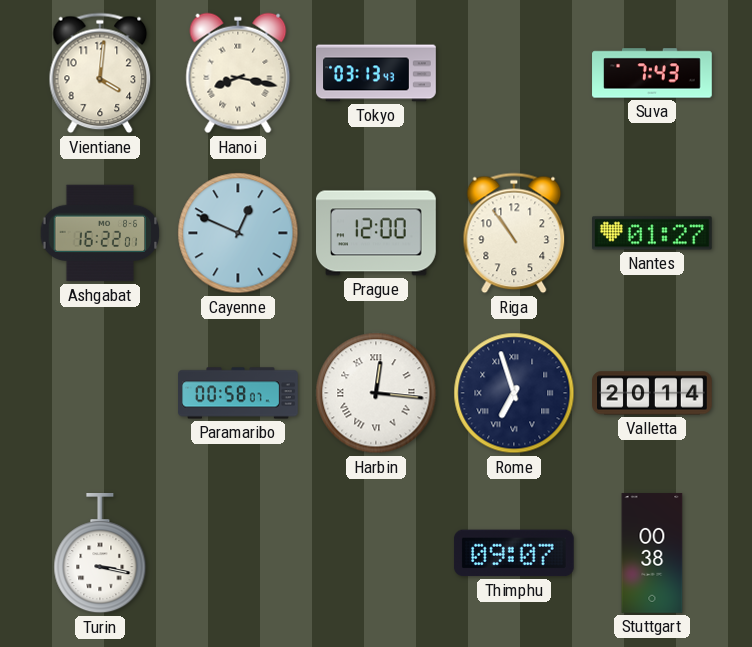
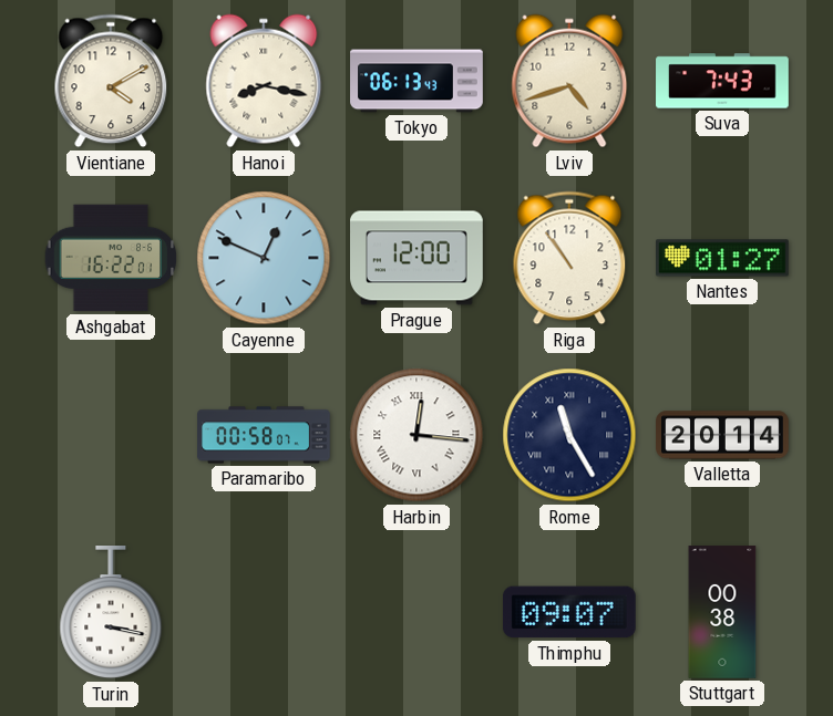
Vientiane: 4:01 -> 4:10 (111, 81)
Tokyo: 03:13 -> 06:13 (416, 81)
Lviv: none -> 4:42 (569, 81)
Rome: 6:57 -> 11:25 (569, 435)
